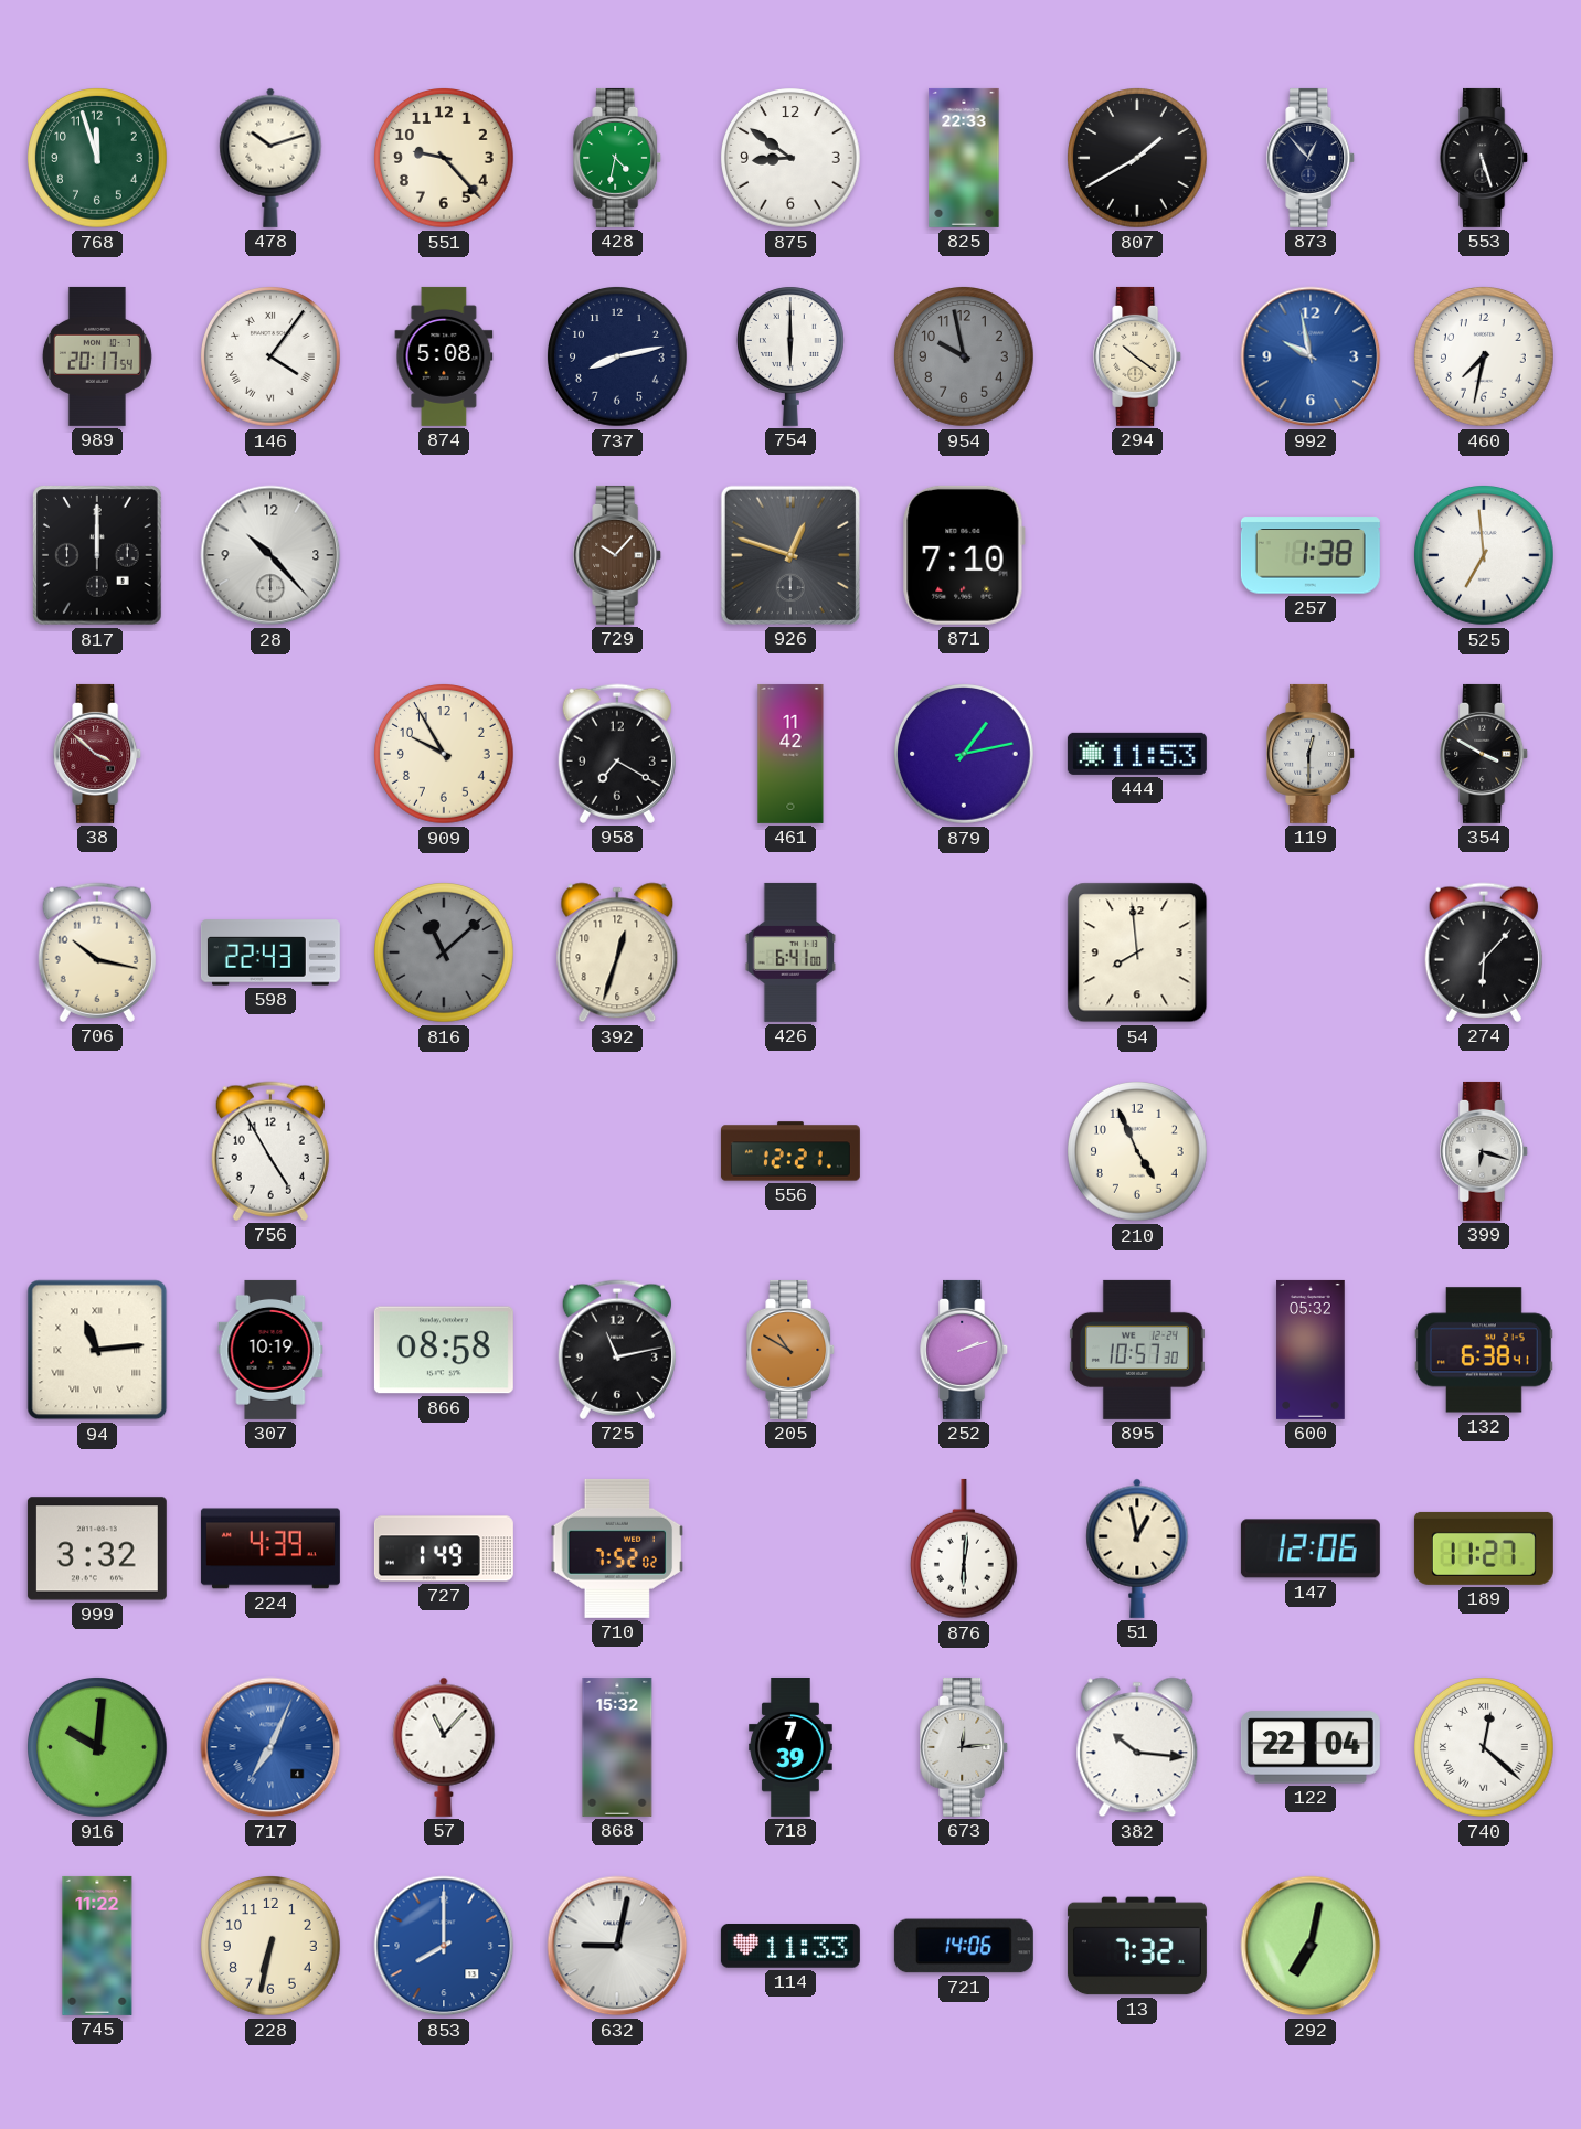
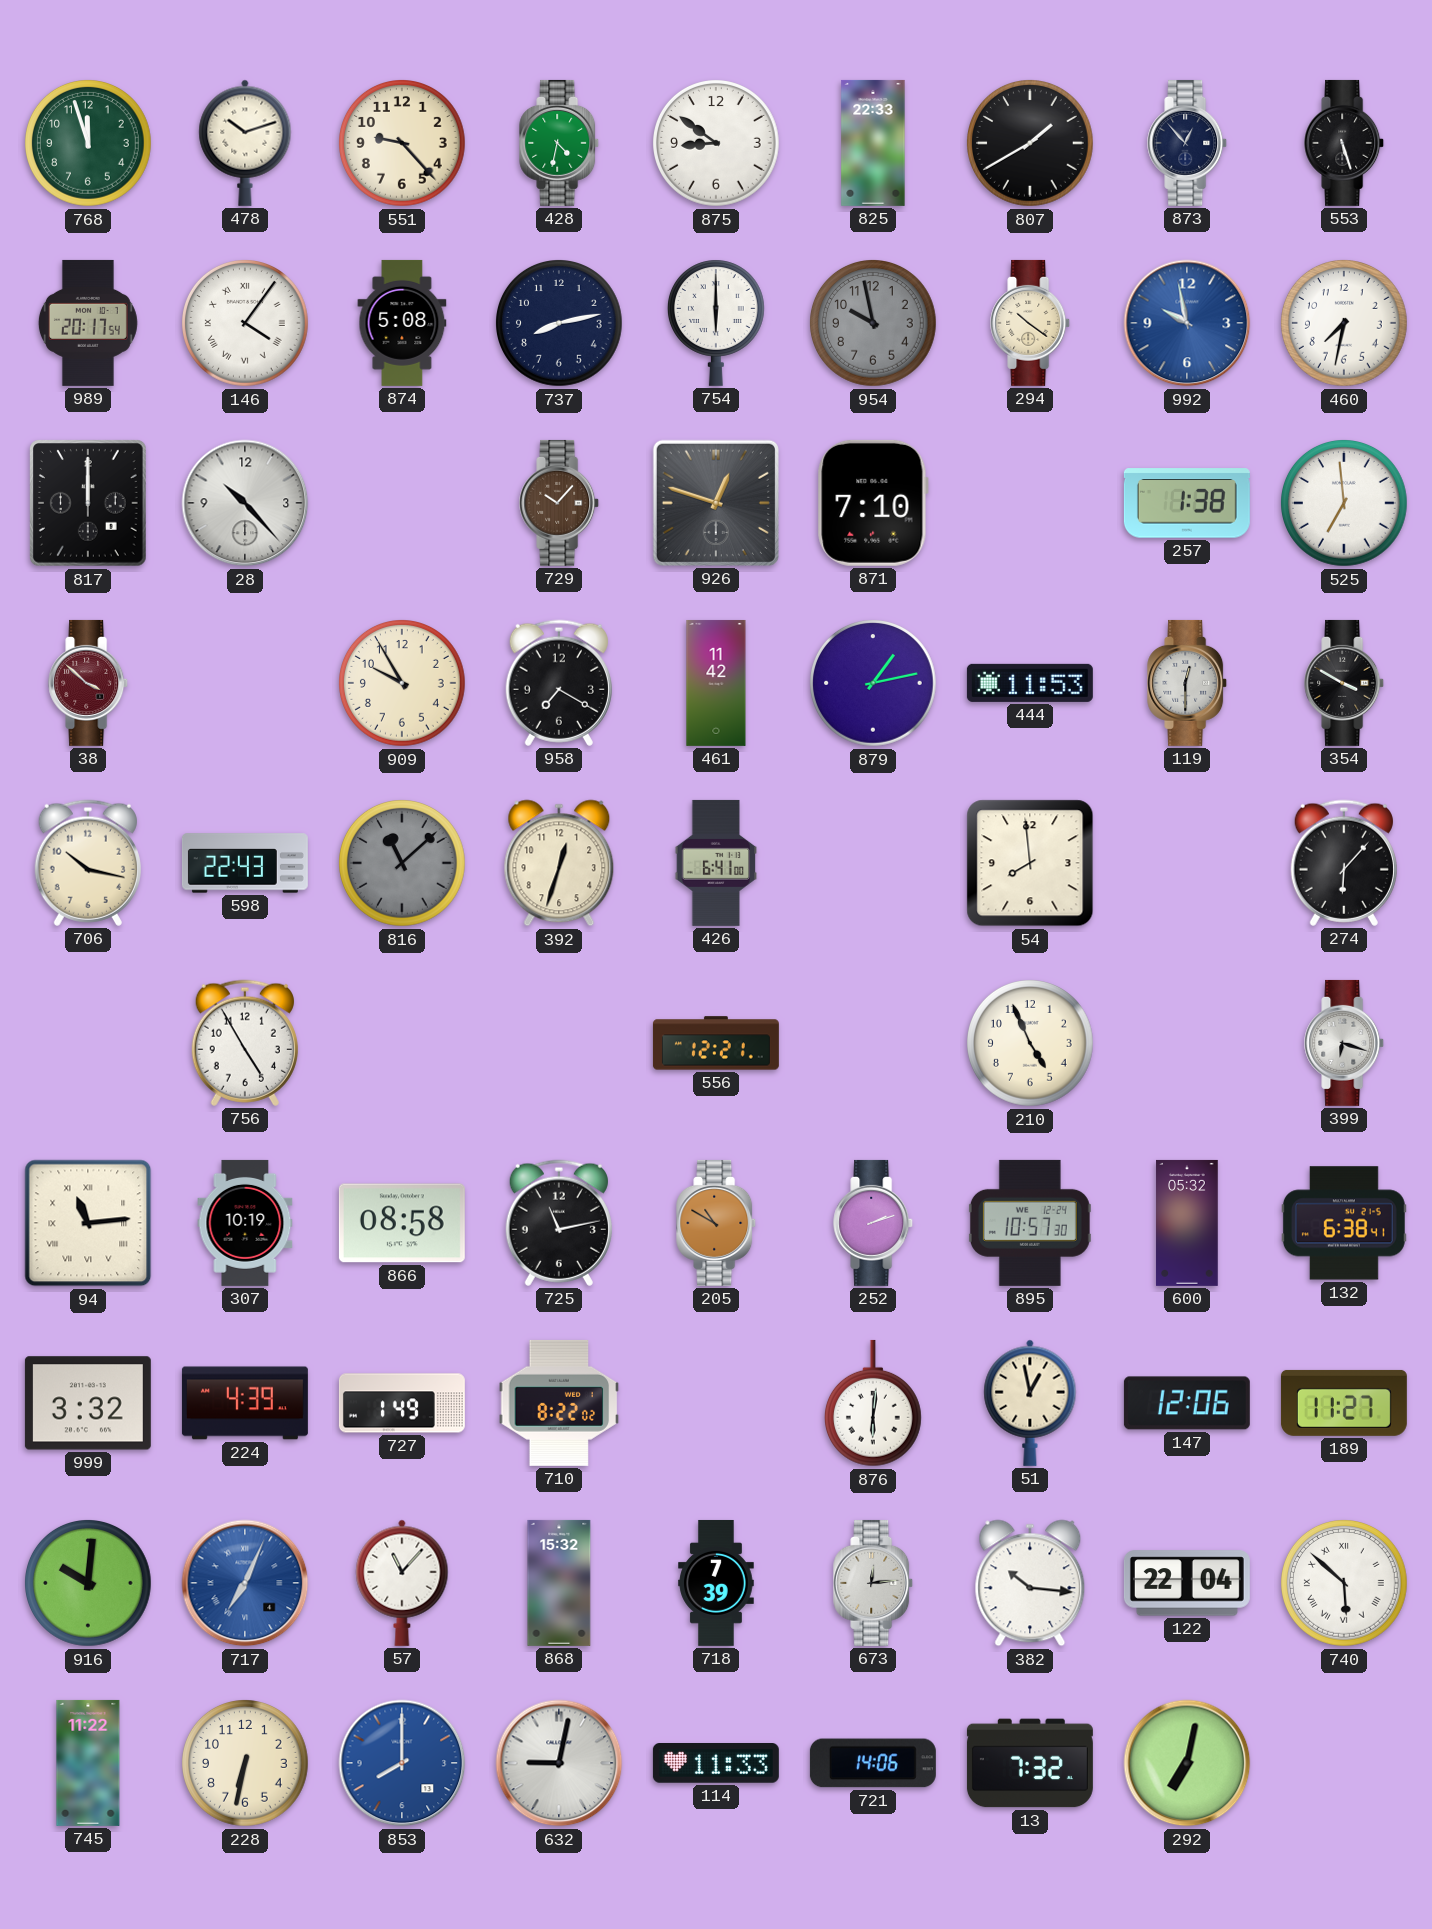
710: 7:52 -> 8:22 (559, 1403)
740: 12:22 -> 5:52 (1345, 1584)
